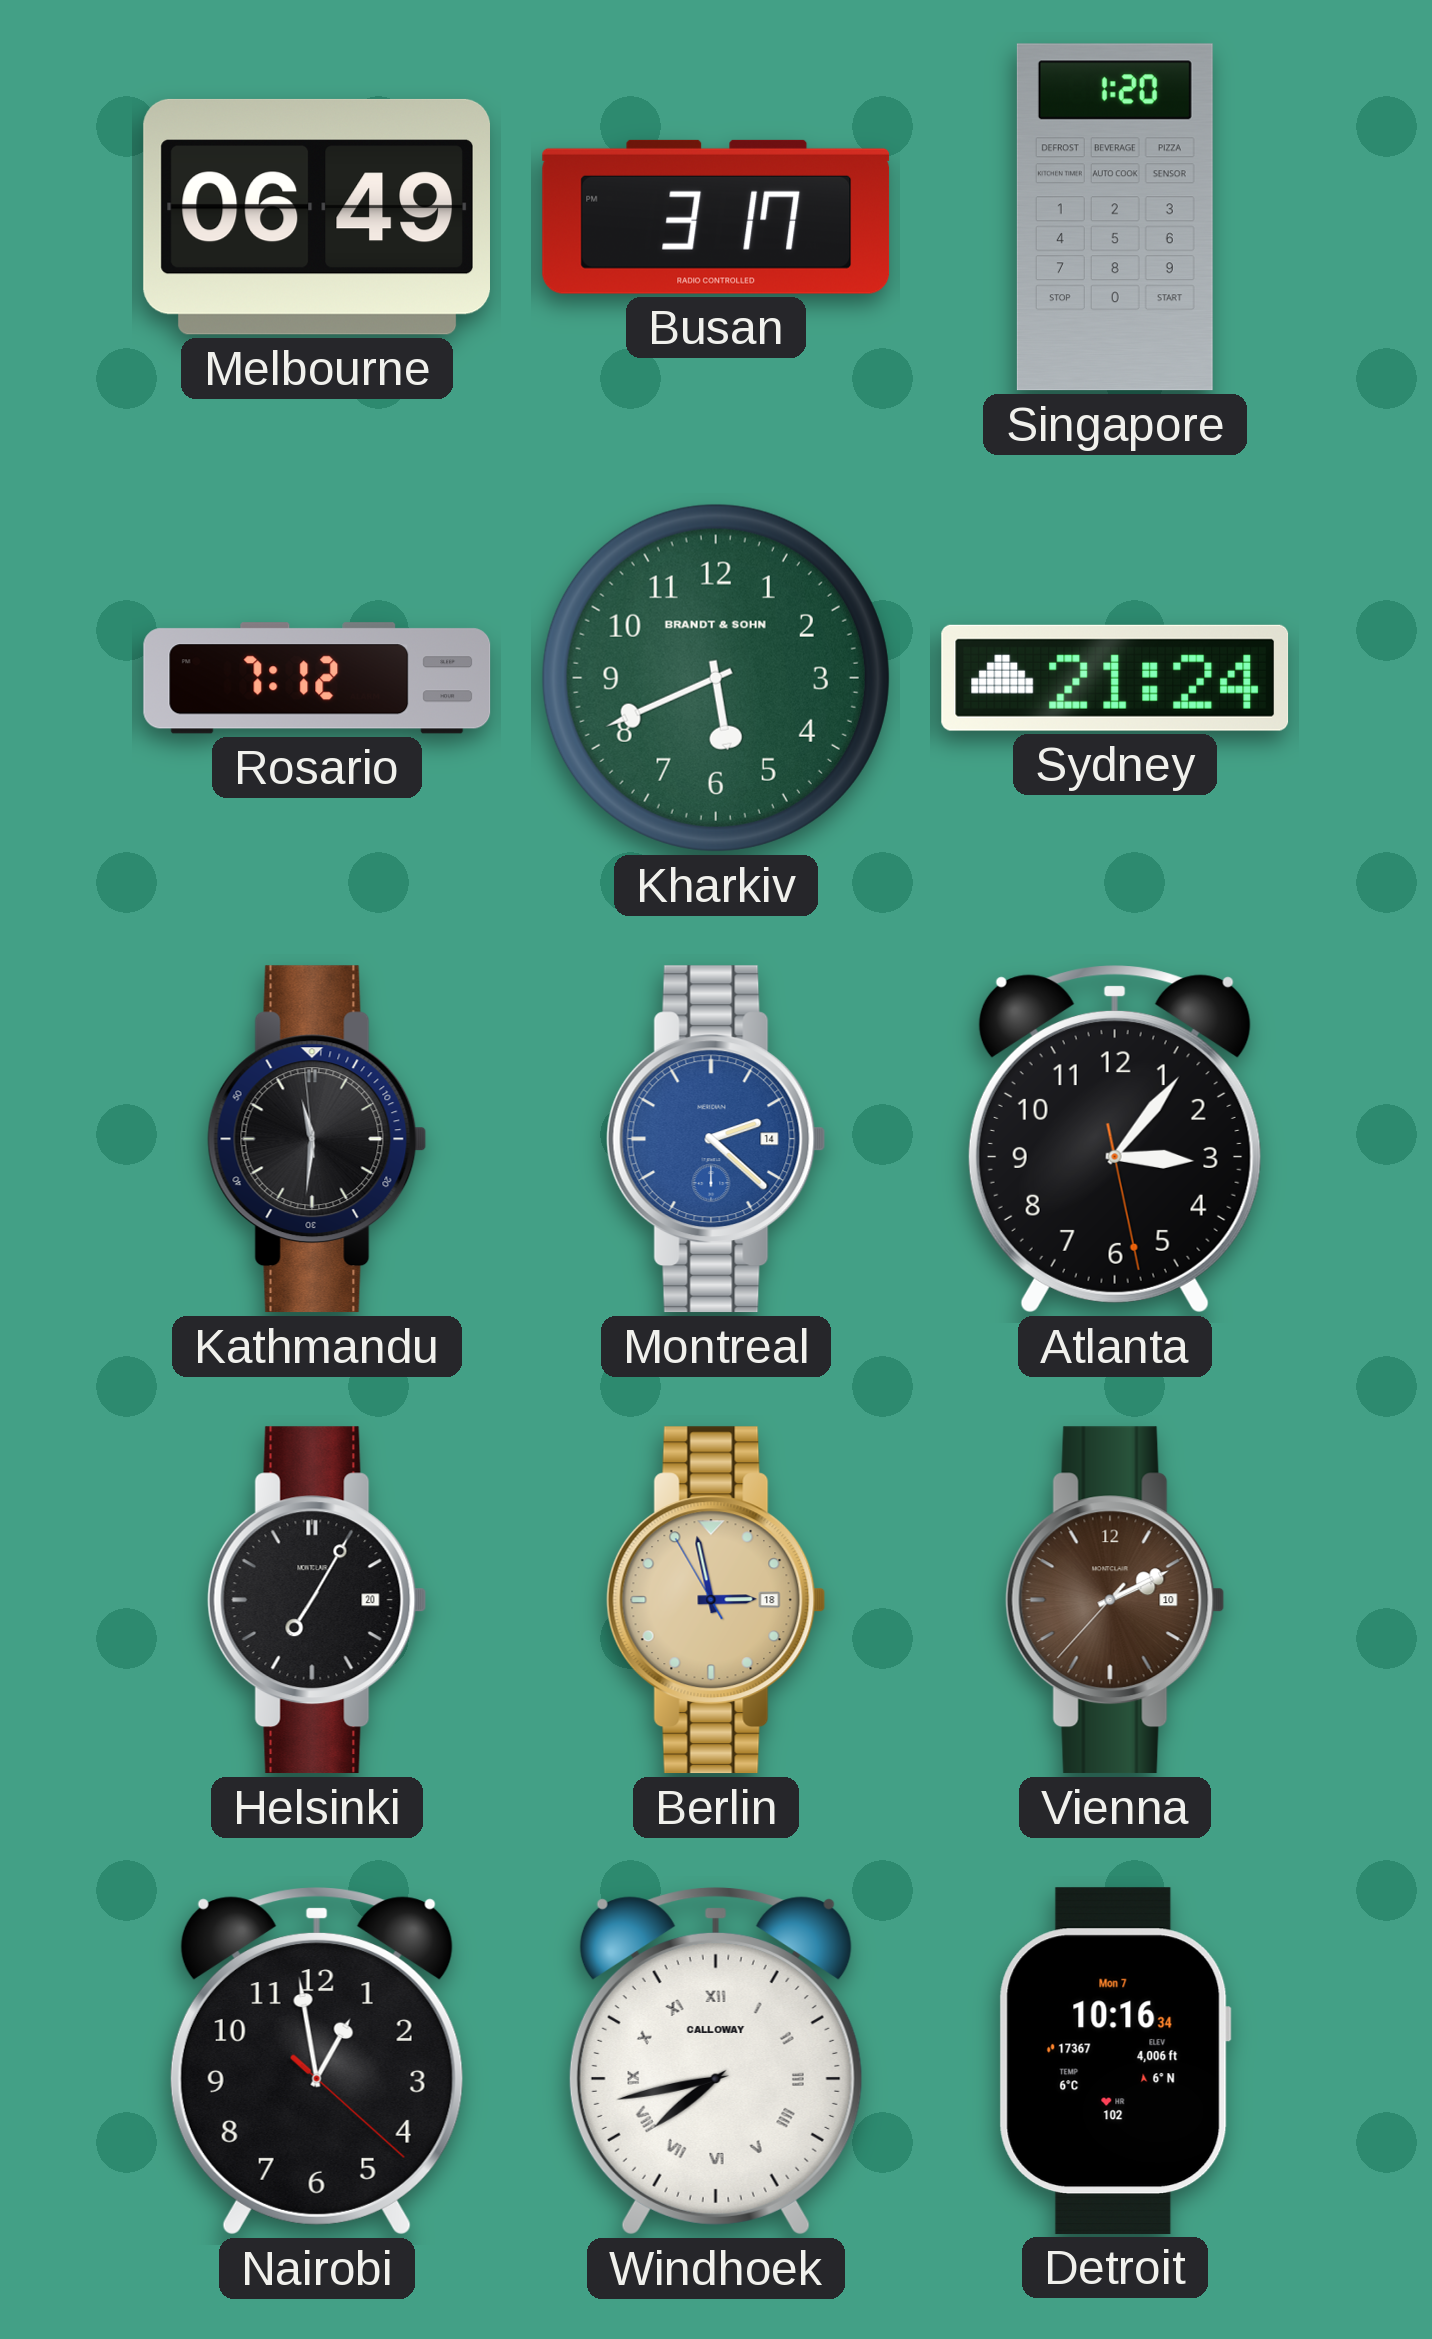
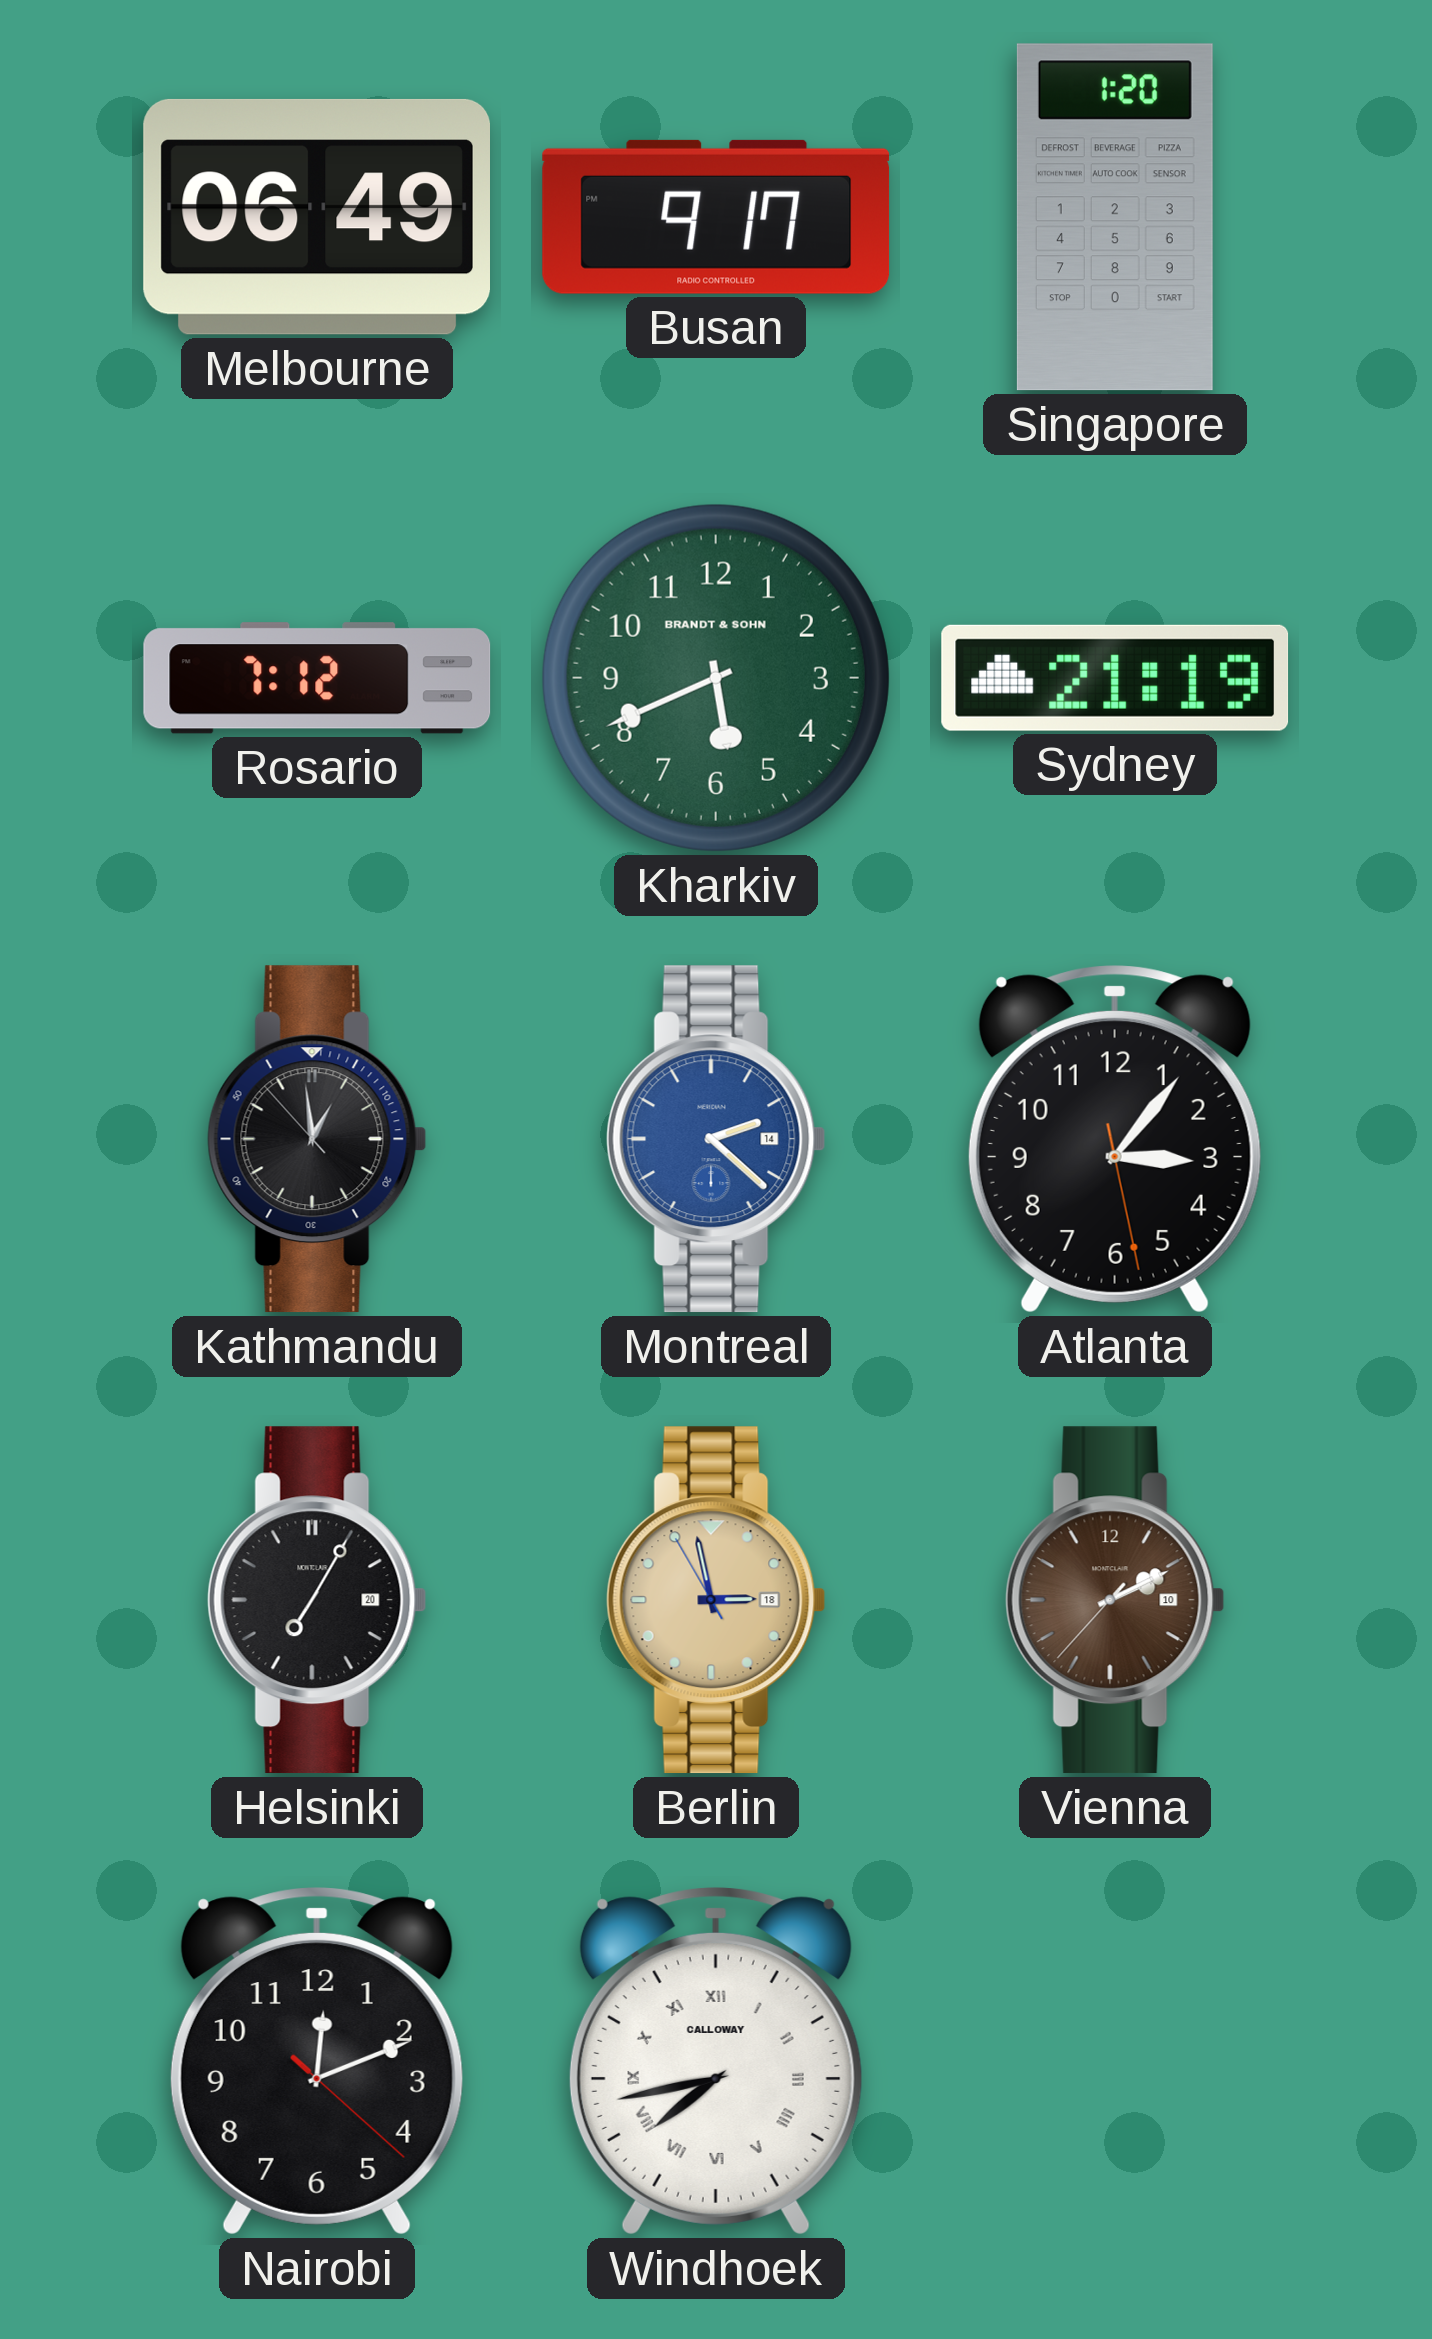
Busan: 3:17 -> 9:17 (716, 217)
Sydney: 21:24 -> 21:19 (1115, 678)
Kathmandu: 11:30 -> 12:58 (317, 1139)
Nairobi: 12:58 -> 12:11 (317, 2061)
Detroit: 10:16 -> none (1115, 2061)
